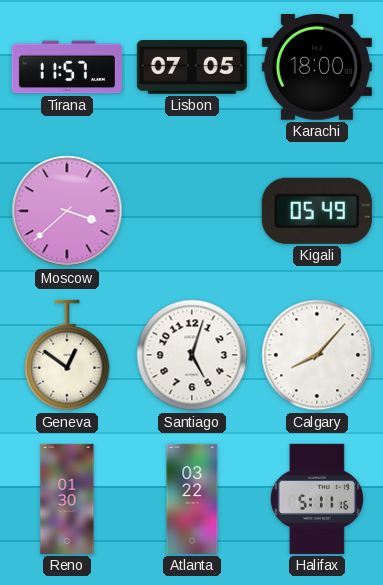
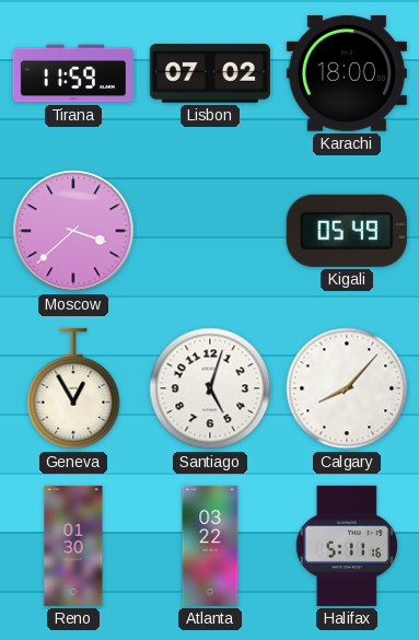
Tirana: 11:57 -> 11:59 (73, 73)
Lisbon: 07:05 -> 07:02 (210, 74)
Geneva: 12:51 -> 12:55 (73, 388)
